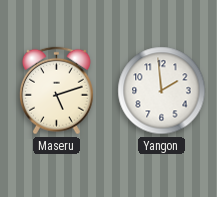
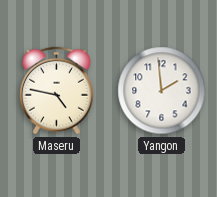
Maseru: 5:12 -> 4:47 (56, 91)
